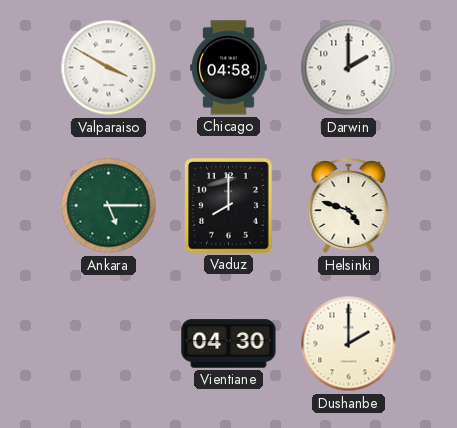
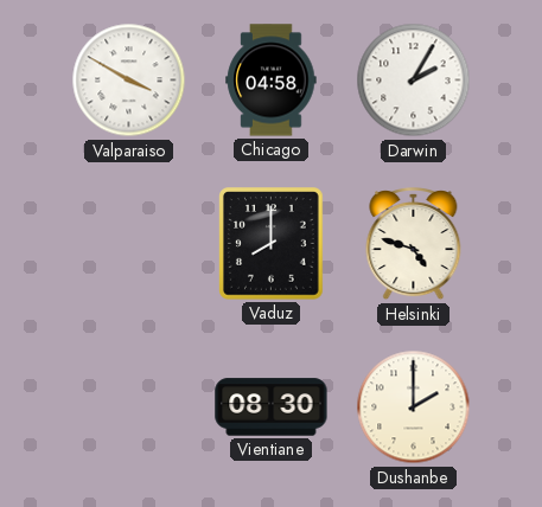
Darwin: 2:00 -> 2:05 (414, 81)
Ankara: 5:15 -> none (109, 206)
Vientiane: 04:30 -> 08:30 (272, 407)
